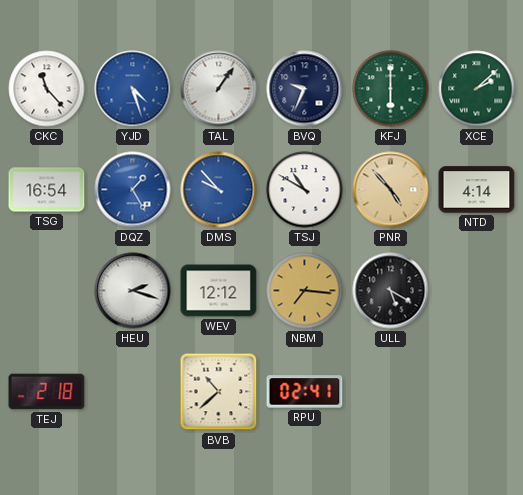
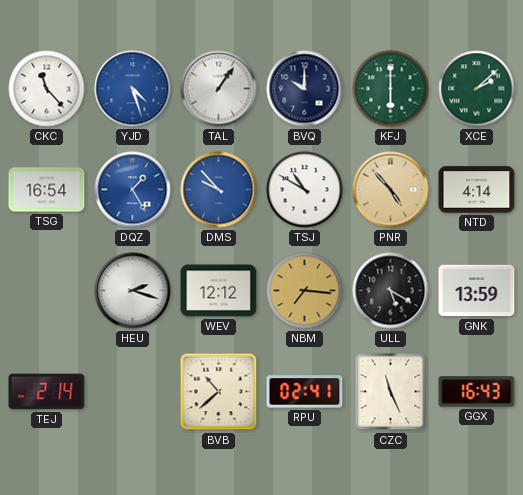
BVQ: 9:34 -> 10:00 (305, 89)
GNK: none -> 13:59 (477, 291)
TEJ: 2:18 -> 2:14 (47, 392)
CZC: none -> 11:26 (391, 392)
GGX: none -> 16:43 (477, 392)
